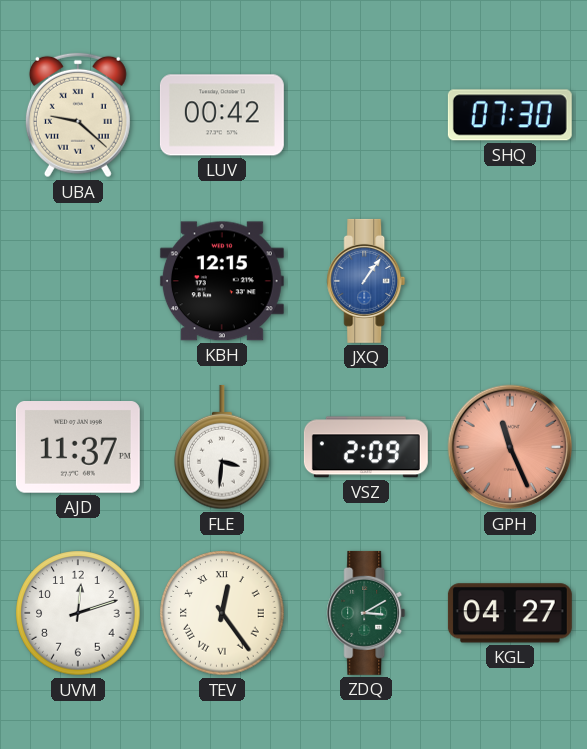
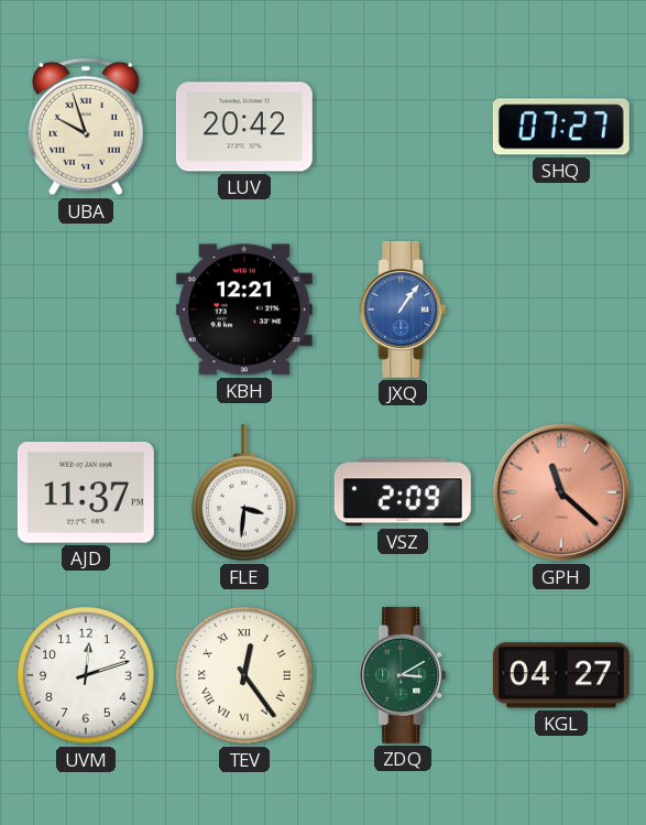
UBA: 9:22 -> 9:57 (86, 127)
LUV: 00:42 -> 20:42 (244, 127)
SHQ: 07:30 -> 07:27 (561, 127)
KBH: 12:15 -> 12:21 (244, 310)
GPH: 11:26 -> 11:22 (561, 492)
